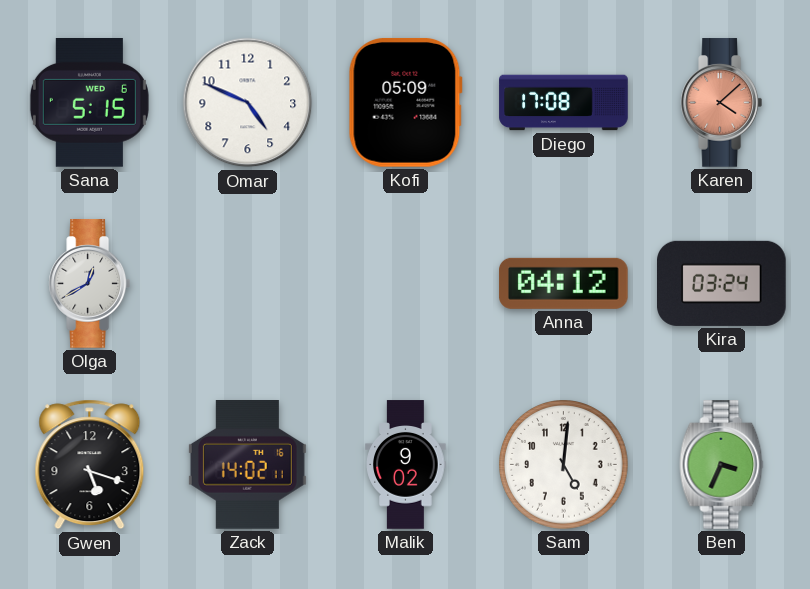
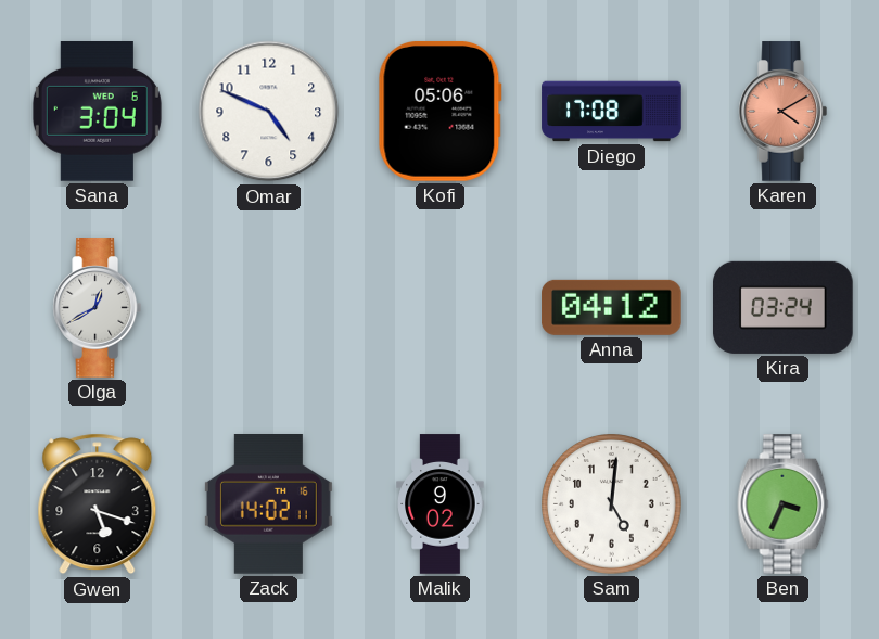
Sana: 5:15 -> 3:04 (97, 112)
Kofi: 05:09 -> 05:06 (439, 111)
Karen: 4:08 -> 4:10 (782, 112)
